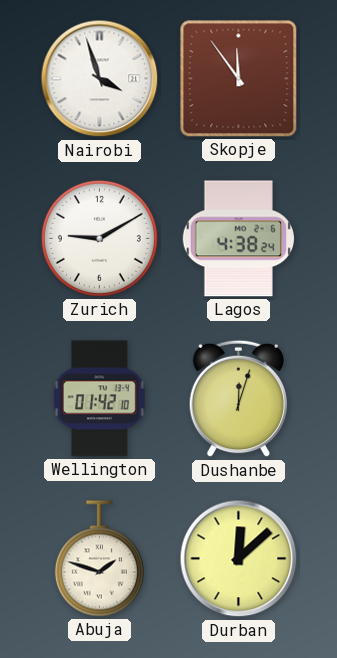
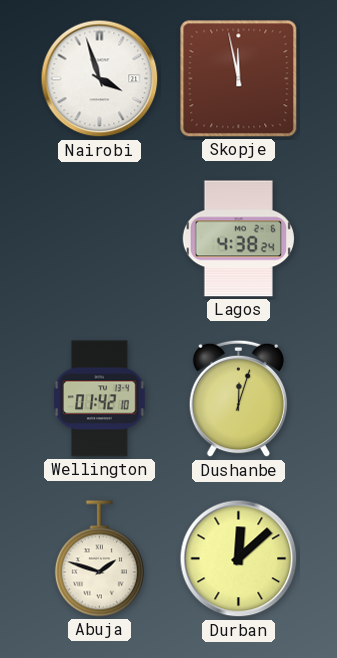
Skopje: 11:54 -> 11:58 (239, 79)
Zurich: 9:10 -> none (99, 238)
